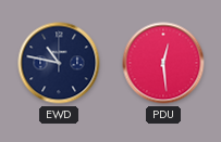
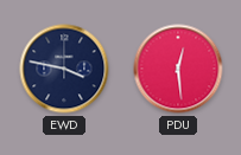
EWD: 10:47 -> 3:47 (64, 69)
